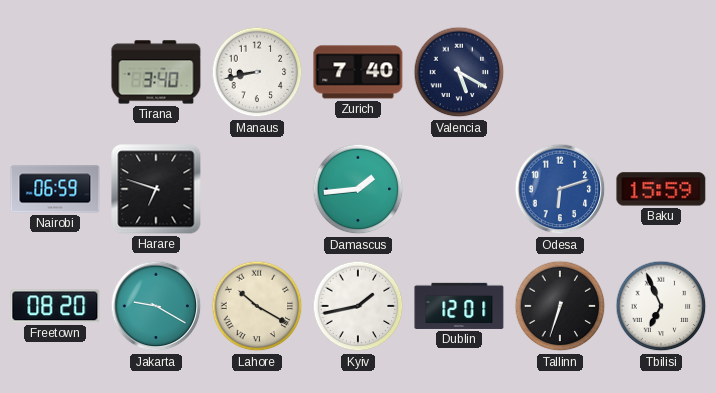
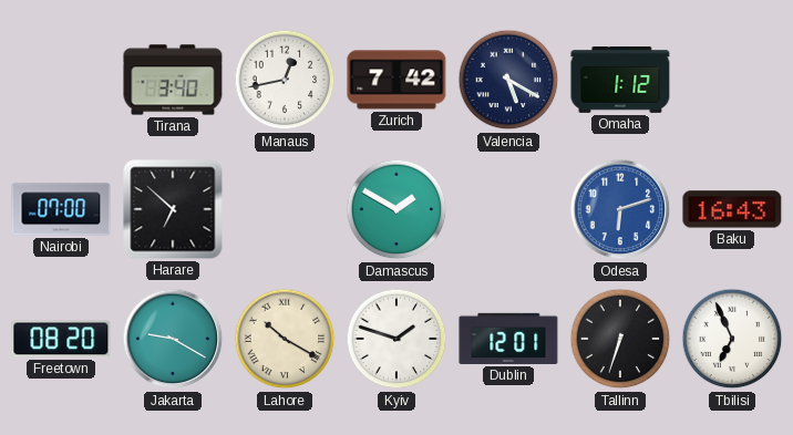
Manaus: 8:43 -> 12:43 (285, 80)
Zurich: 7:40 -> 7:42 (396, 80)
Omaha: none -> 1:12 (620, 81)
Nairobi: 06:59 -> 07:00 (61, 209)
Harare: 6:48 -> 6:52 (173, 209)
Damascus: 1:44 -> 1:50 (396, 209)
Baku: 15:59 -> 16:43 (732, 209)
Kyiv: 1:43 -> 1:48 (396, 339)
